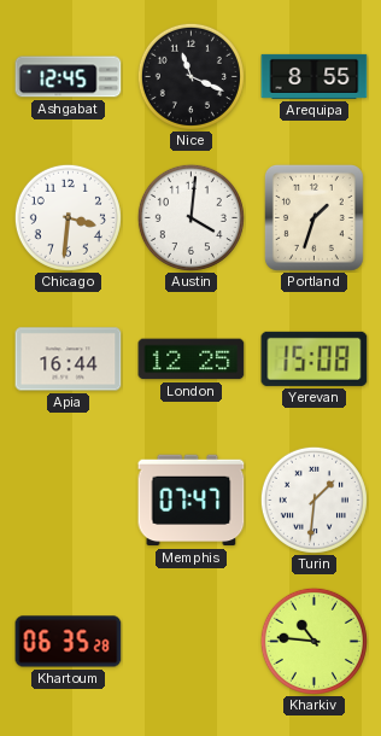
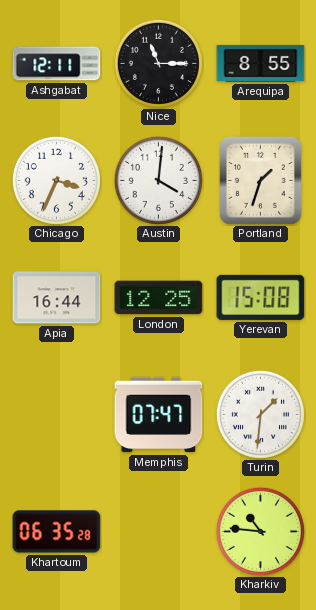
Ashgabat: 12:45 -> 12:11 (57, 64)
Nice: 11:19 -> 11:15 (158, 63)
Chicago: 3:31 -> 3:34 (56, 180)
